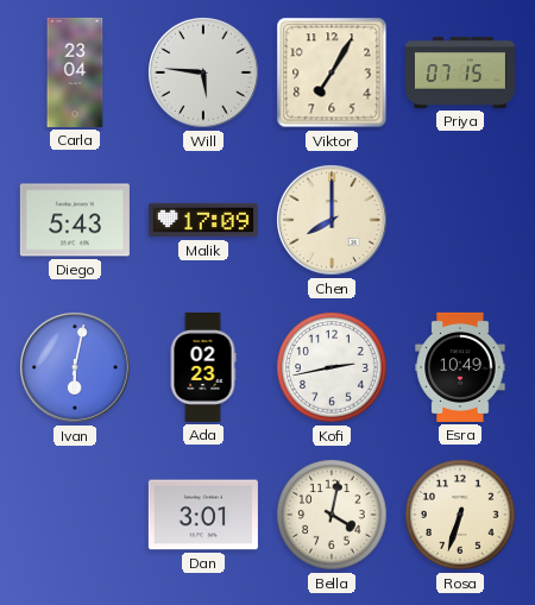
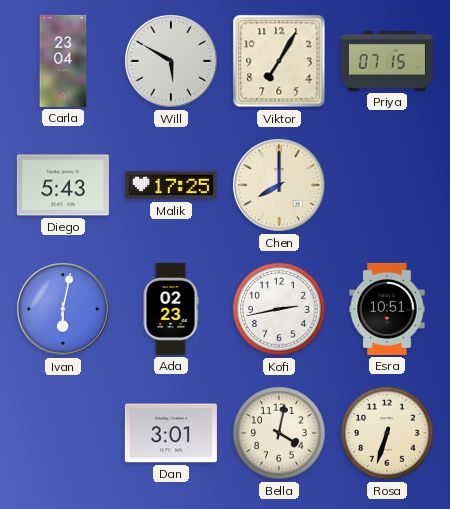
Will: 5:46 -> 5:50 (172, 62)
Malik: 17:09 -> 17:25 (171, 185)
Esra: 10:49 -> 10:51 (387, 309)
